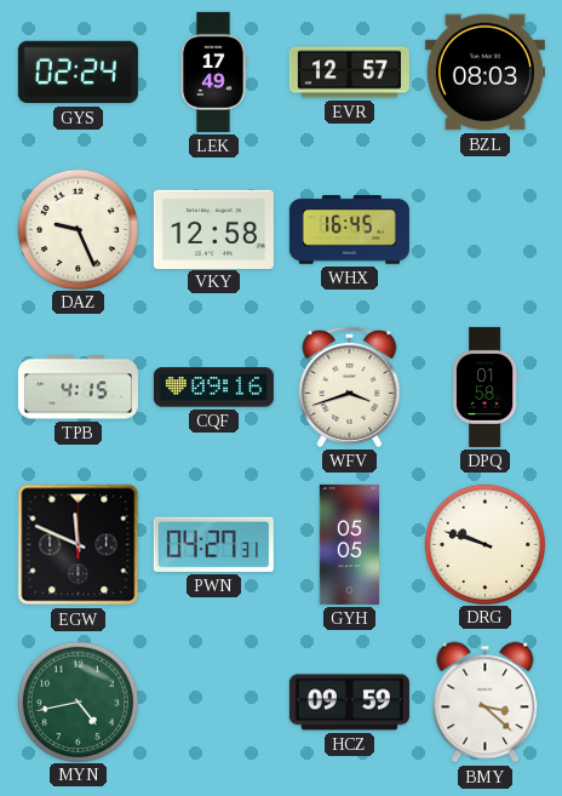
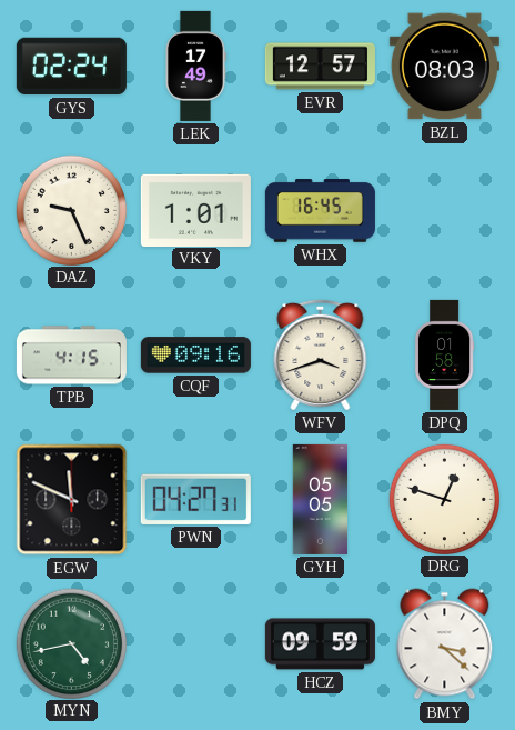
VKY: 12:58 -> 1:01 (195, 210)
DRG: 9:48 -> 12:48 (444, 499)
